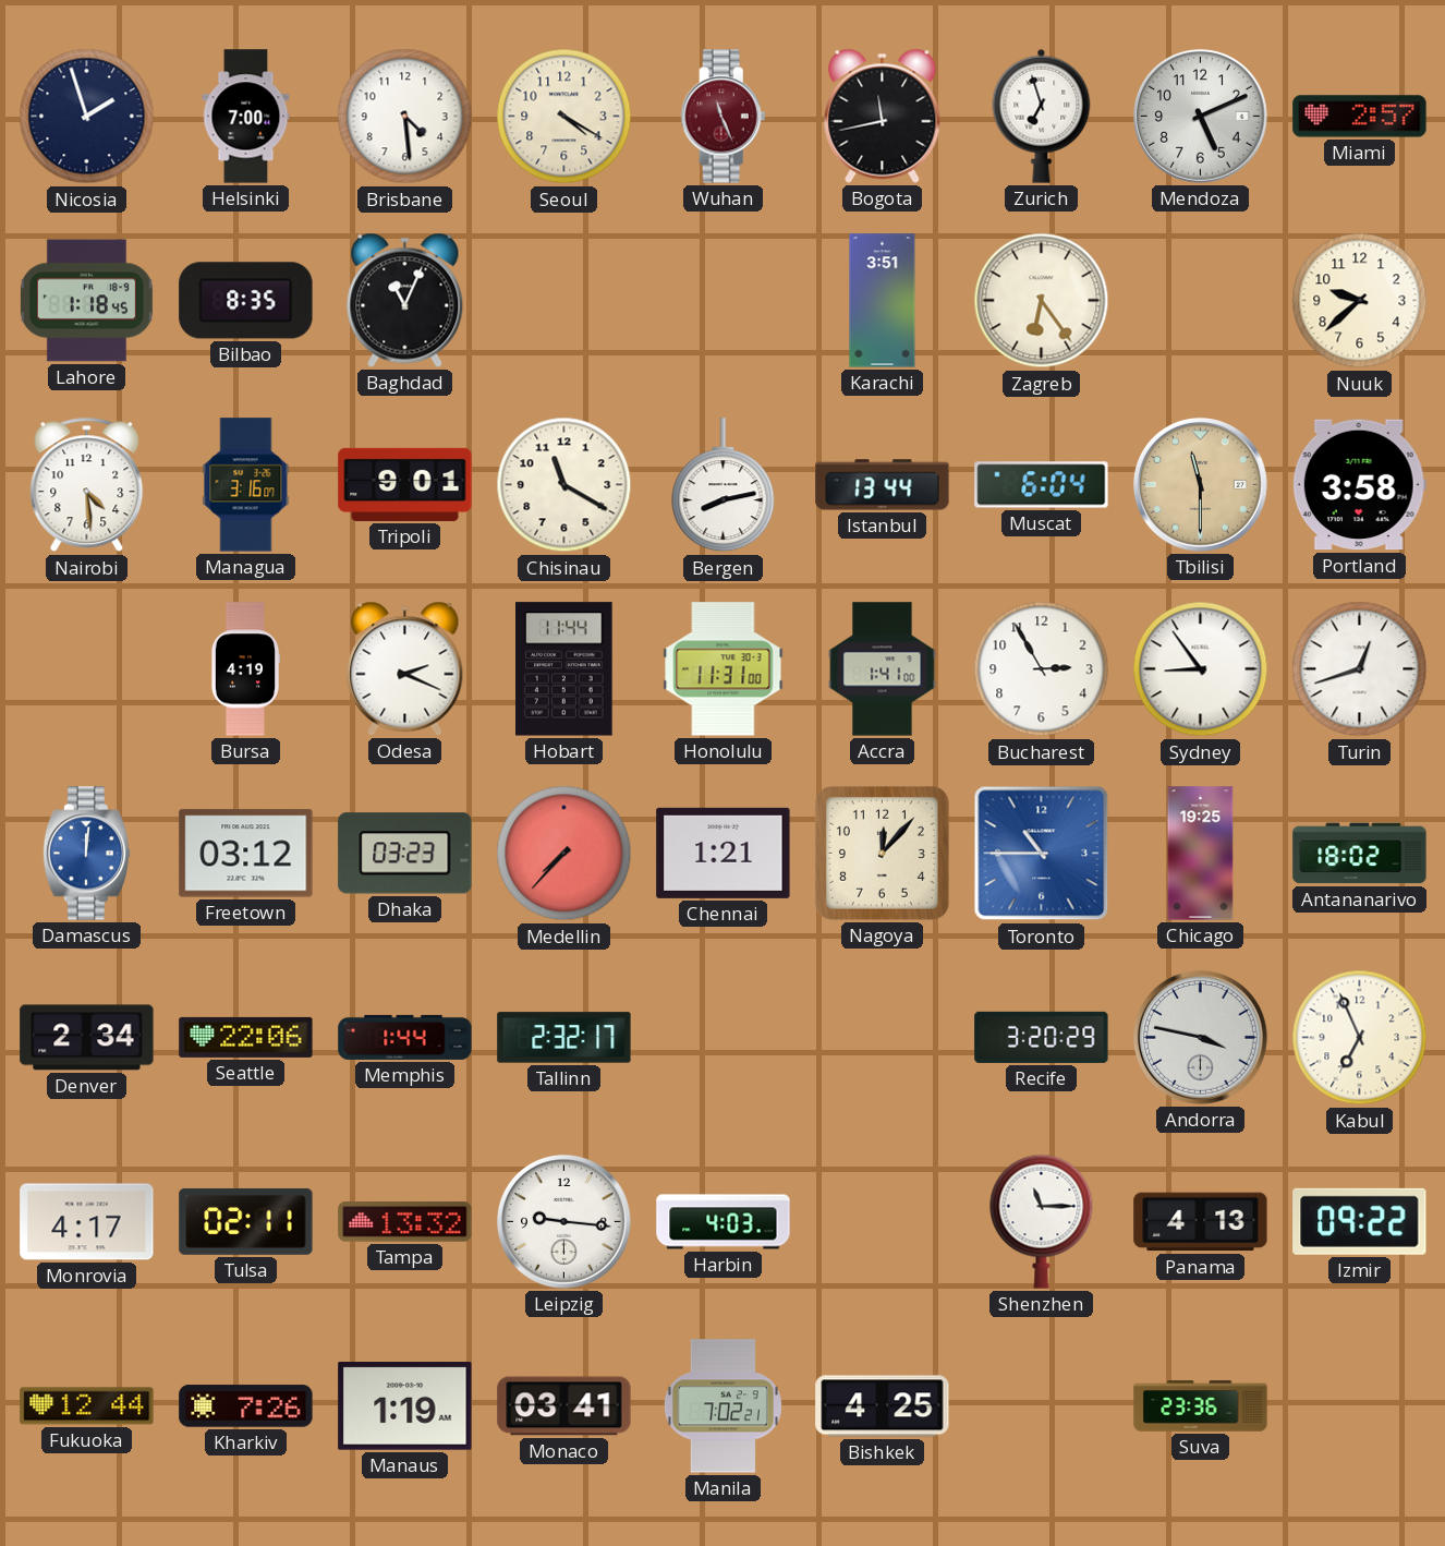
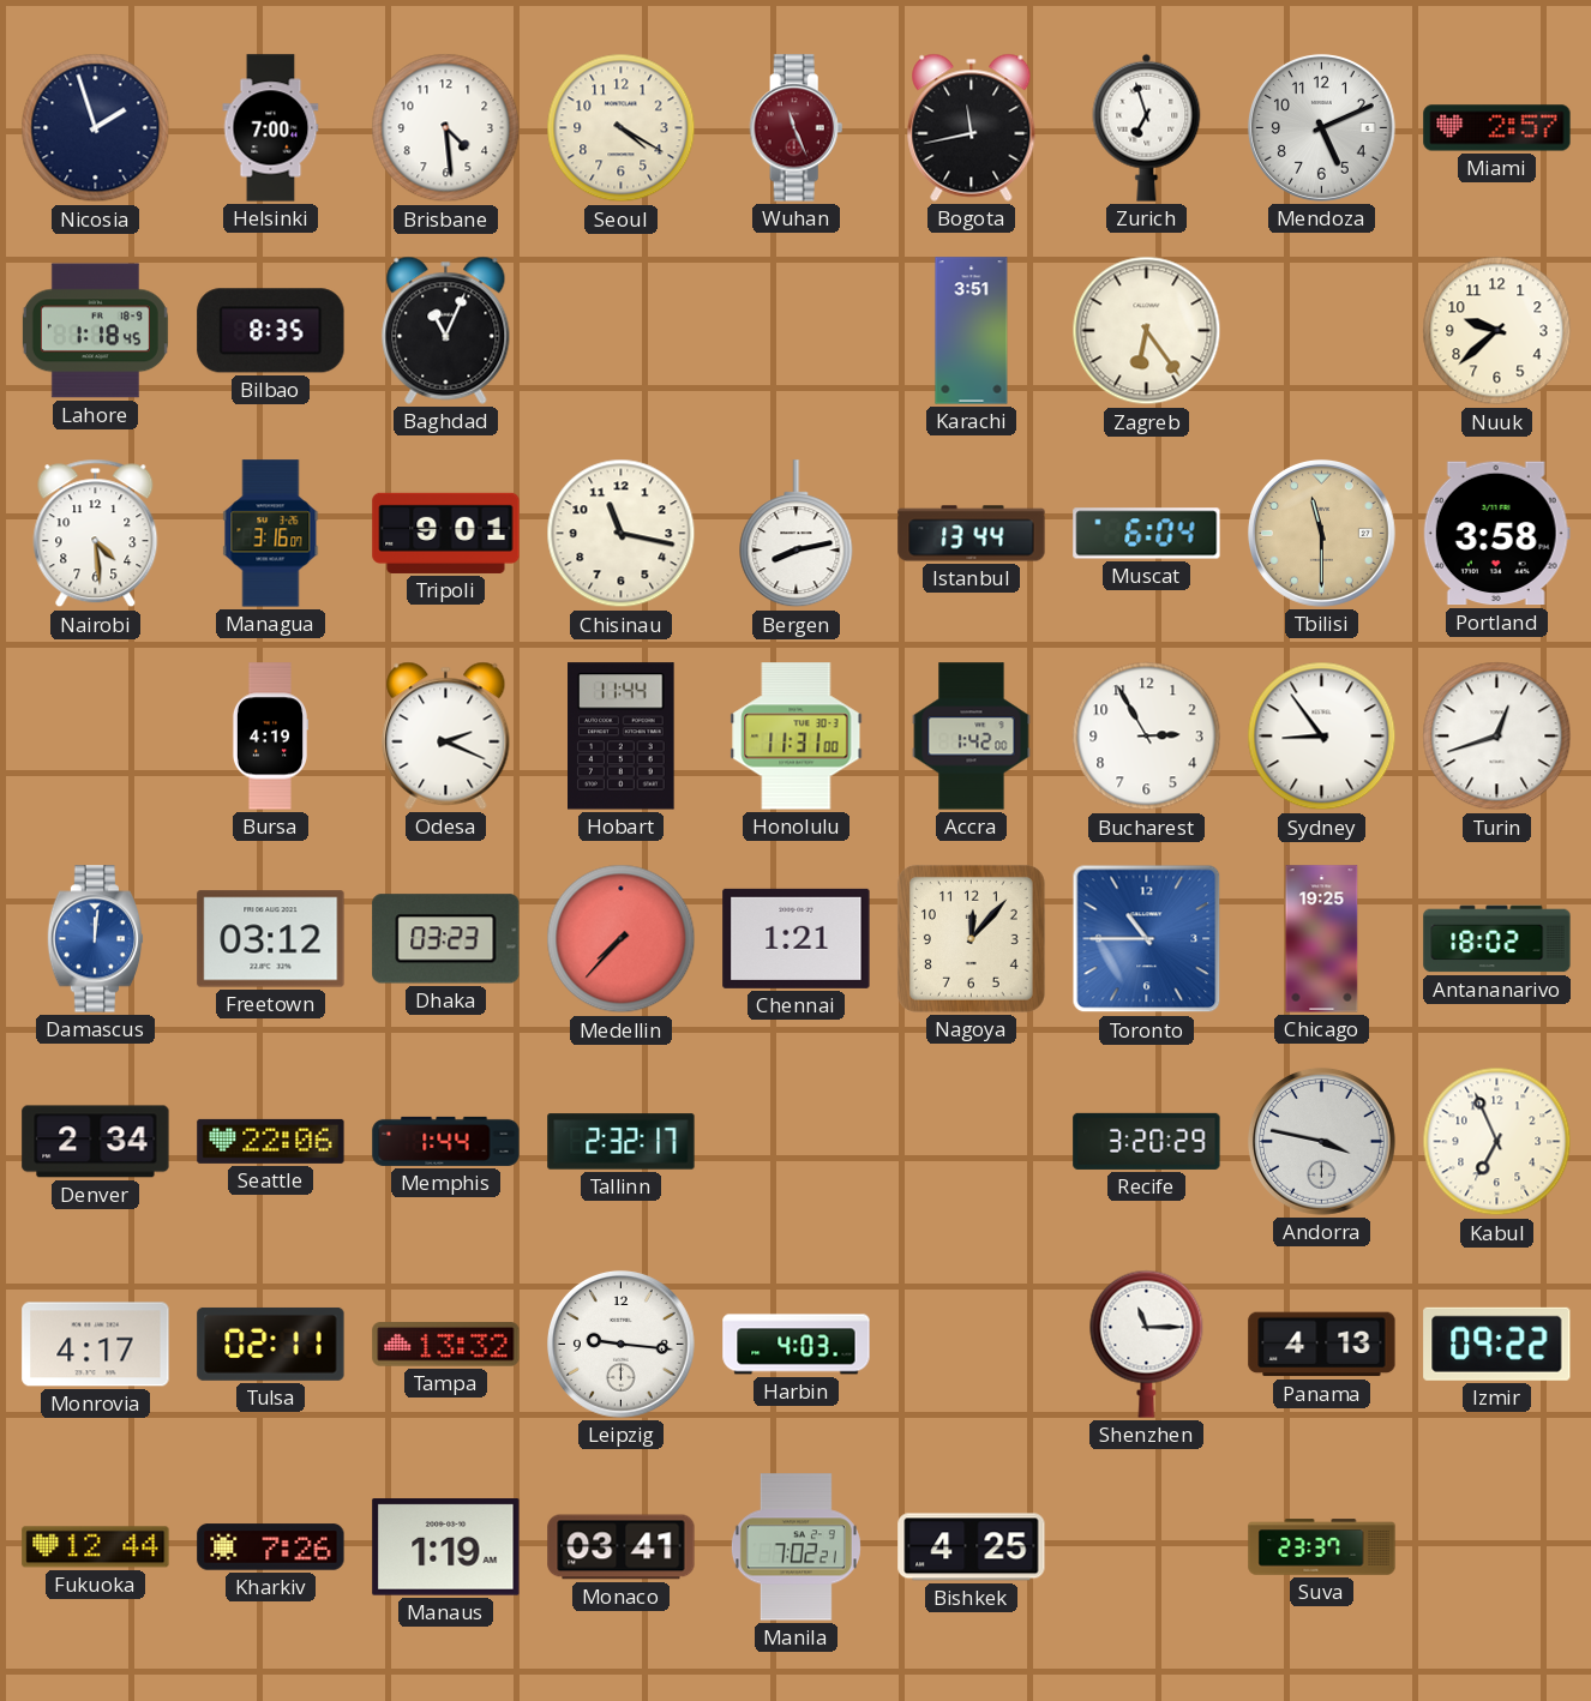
Chisinau: 11:20 -> 11:17 (622, 534)
Accra: 1:41 -> 1:42 (972, 737)
Suva: 23:36 -> 23:37 (1322, 1547)
